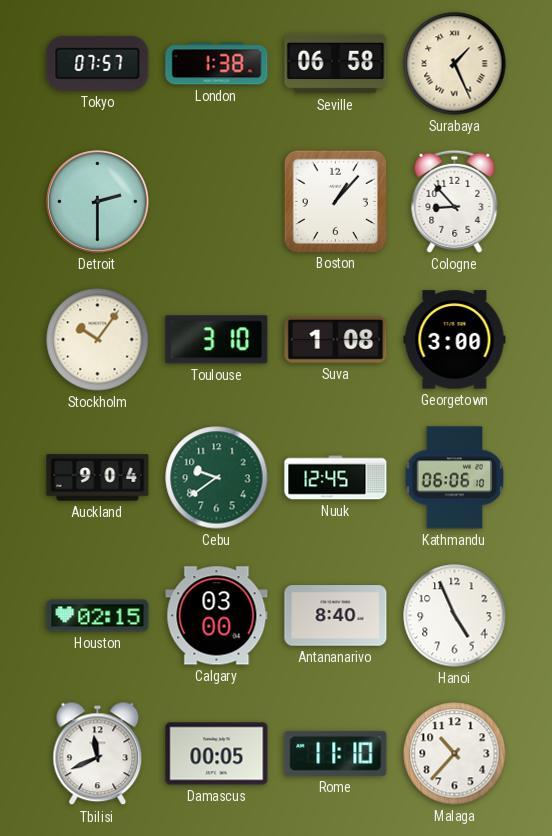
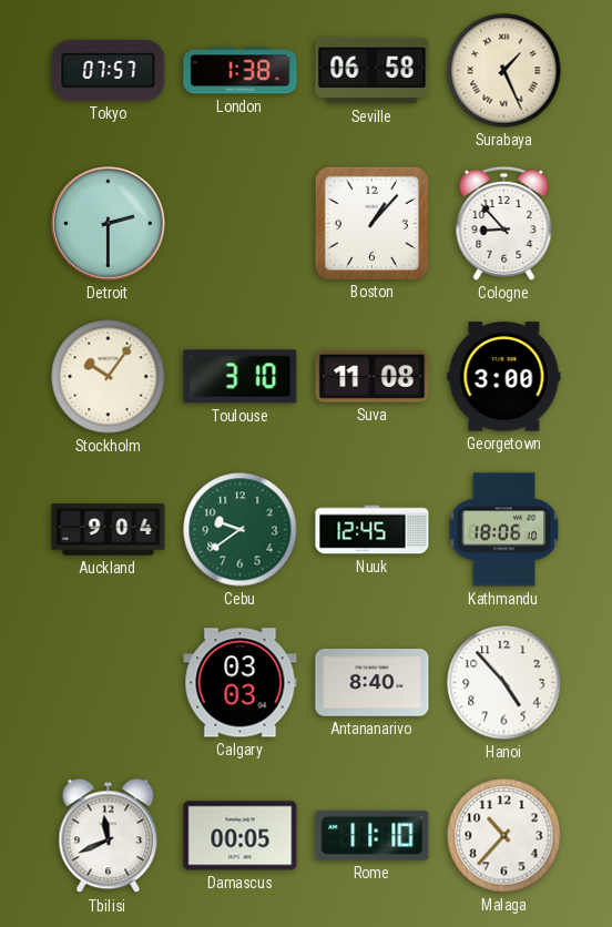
Suva: 1:08 -> 11:08 (373, 376)
Kathmandu: 06:06 -> 18:06 (504, 530)
Houston: 02:15 -> none (98, 616)
Calgary: 03:00 -> 03:03 (241, 683)
Hanoi: 4:56 -> 4:53 (504, 683)
